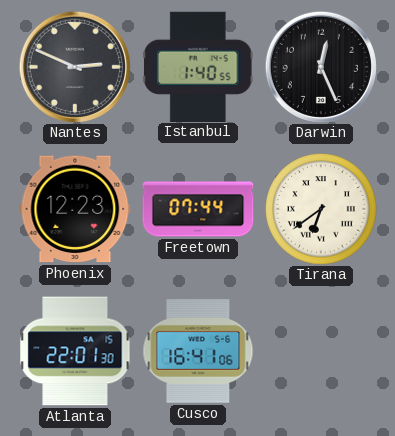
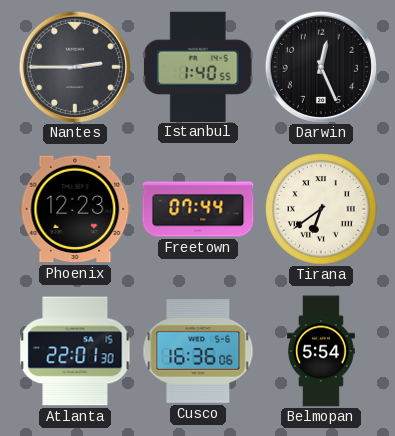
Nantes: 2:49 -> 2:45 (75, 67)
Cusco: 16:41 -> 16:36 (198, 351)
Belmopan: none -> 5:54 (322, 351)
